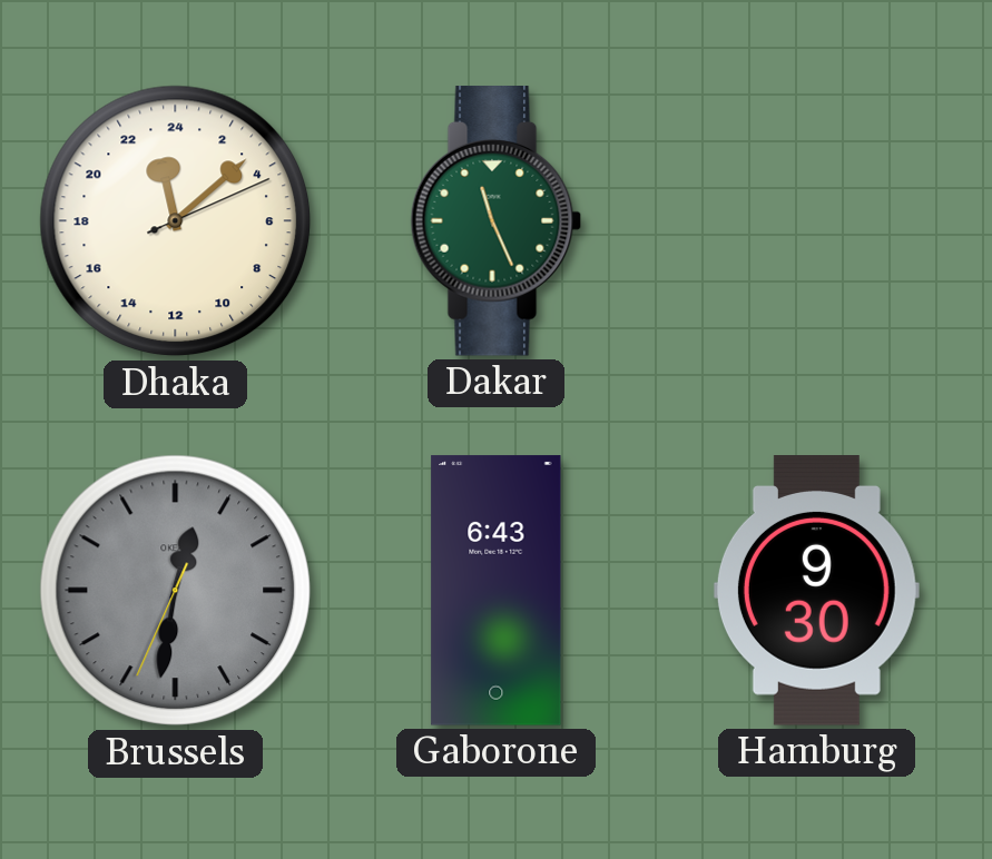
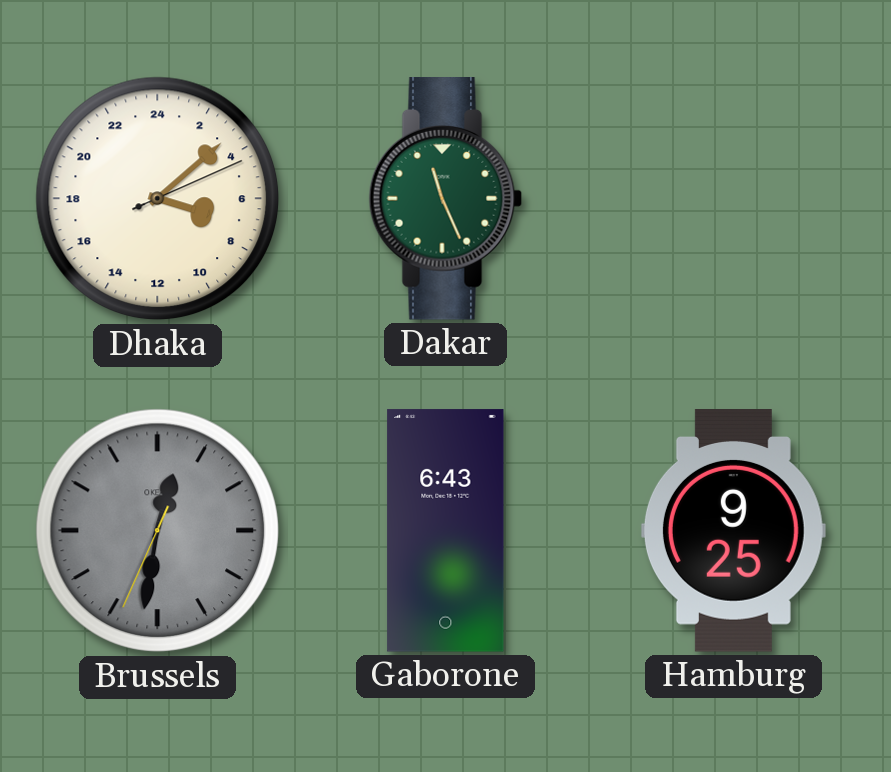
Dhaka: 23:08 -> 7:08 (158, 199)
Hamburg: 9:30 -> 9:25 (733, 531)
